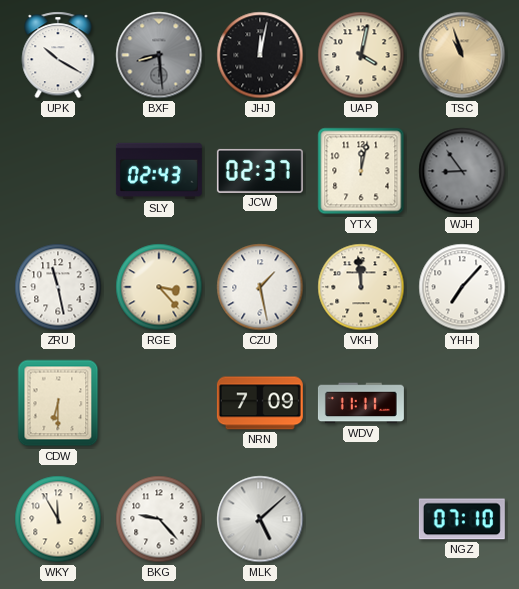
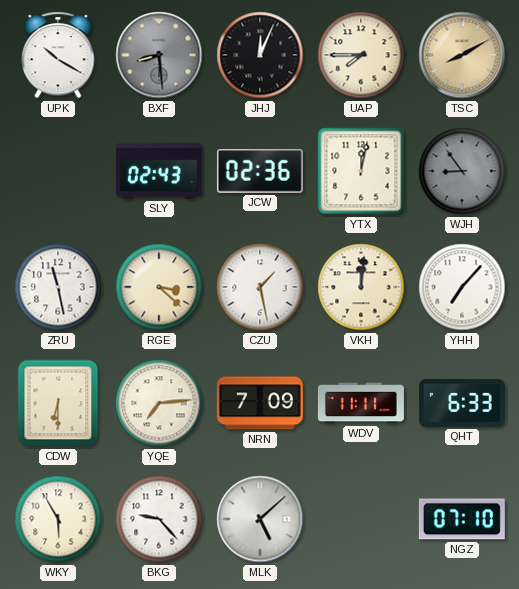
JHJ: 12:02 -> 12:04 (260, 55)
UAP: 4:02 -> 7:45 (361, 55)
TSC: 10:57 -> 8:10 (462, 55)
JCW: 02:37 -> 02:36 (260, 171)
RGE: 3:23 -> 3:22 (159, 287)
VKH: 11:59 -> 12:01 (361, 287)
YQE: none -> 7:14 (159, 403)
QHT: none -> 6:33 (462, 403)
WKY: 11:55 -> 5:55 (58, 519)
